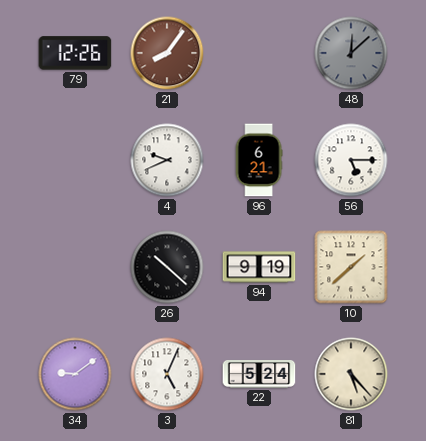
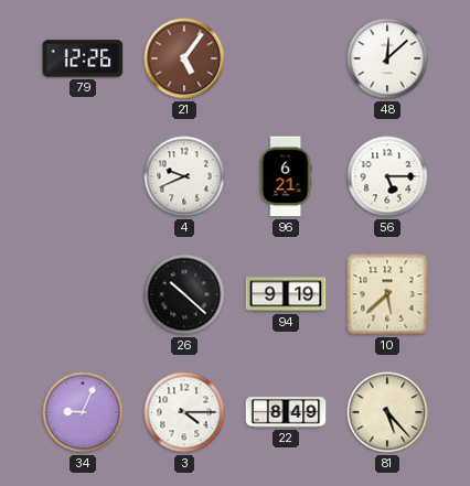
21: 8:06 -> 5:06 (184, 58)
48 dial: grey -> white (387, 58)
10: 1:38 -> 5:38 (387, 294)
34: 9:09 -> 9:04 (83, 412)
3: 5:04 -> 4:15 (184, 412)
22: 5:24 -> 8:49 (286, 413)
